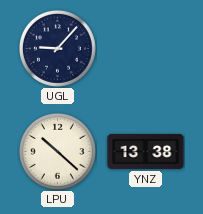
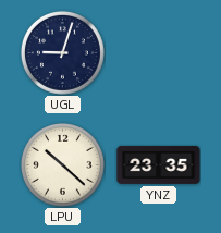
UGL: 9:07 -> 9:03 (62, 52)
YNZ: 13:38 -> 23:35 (159, 164)
